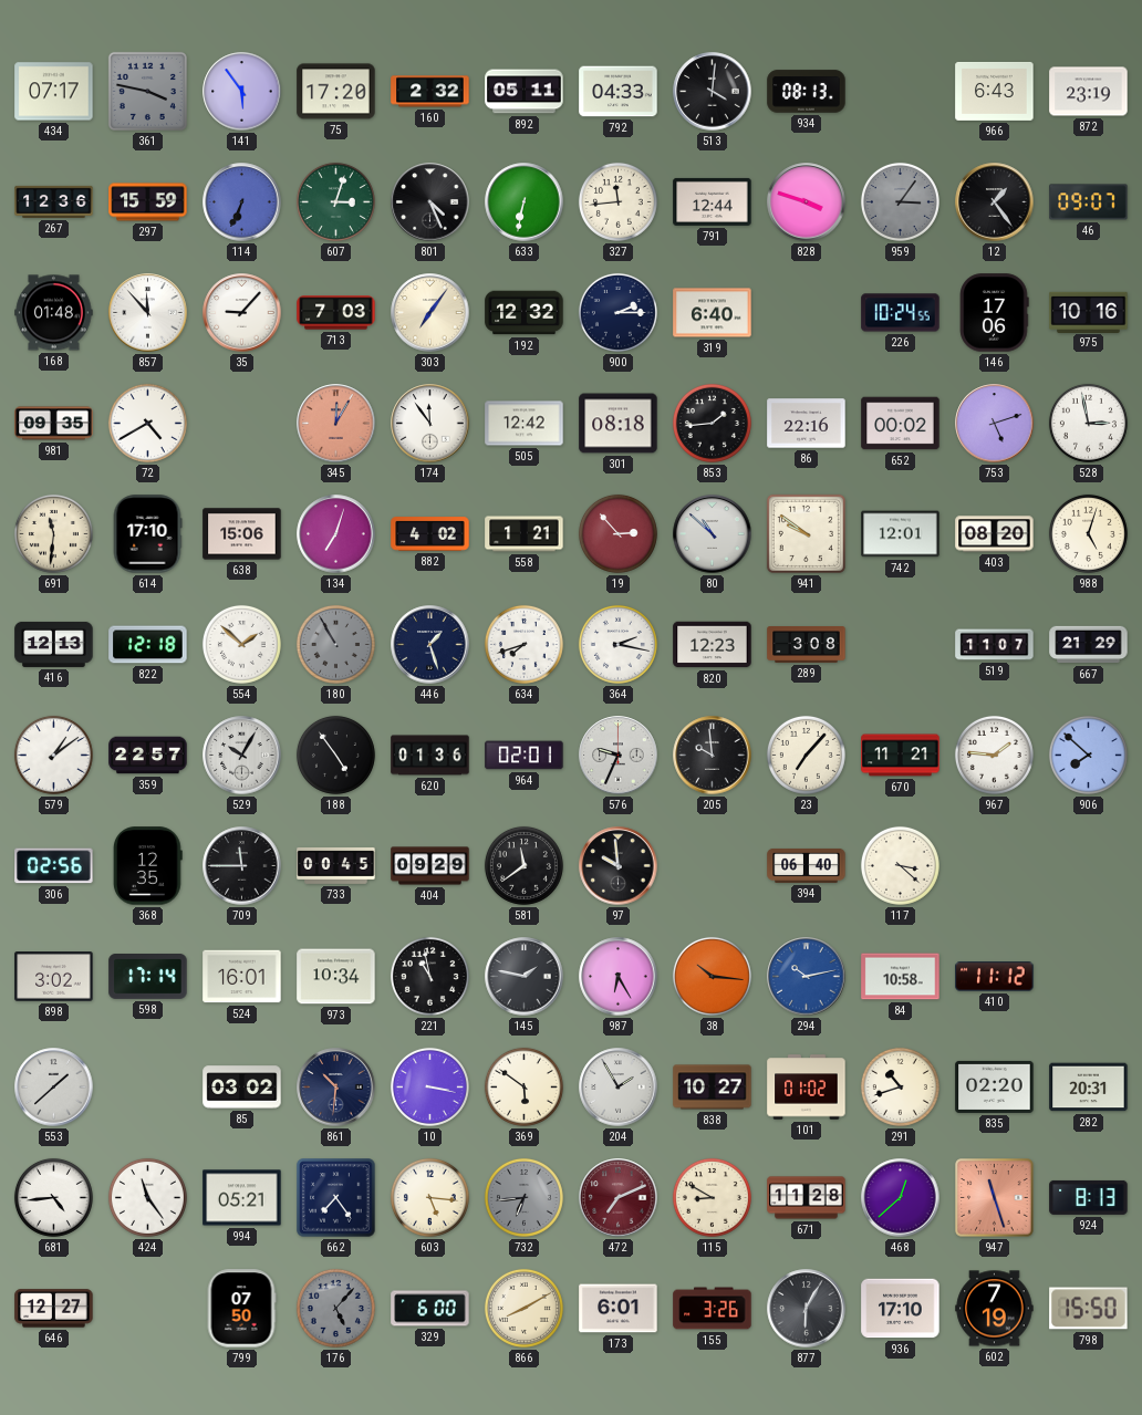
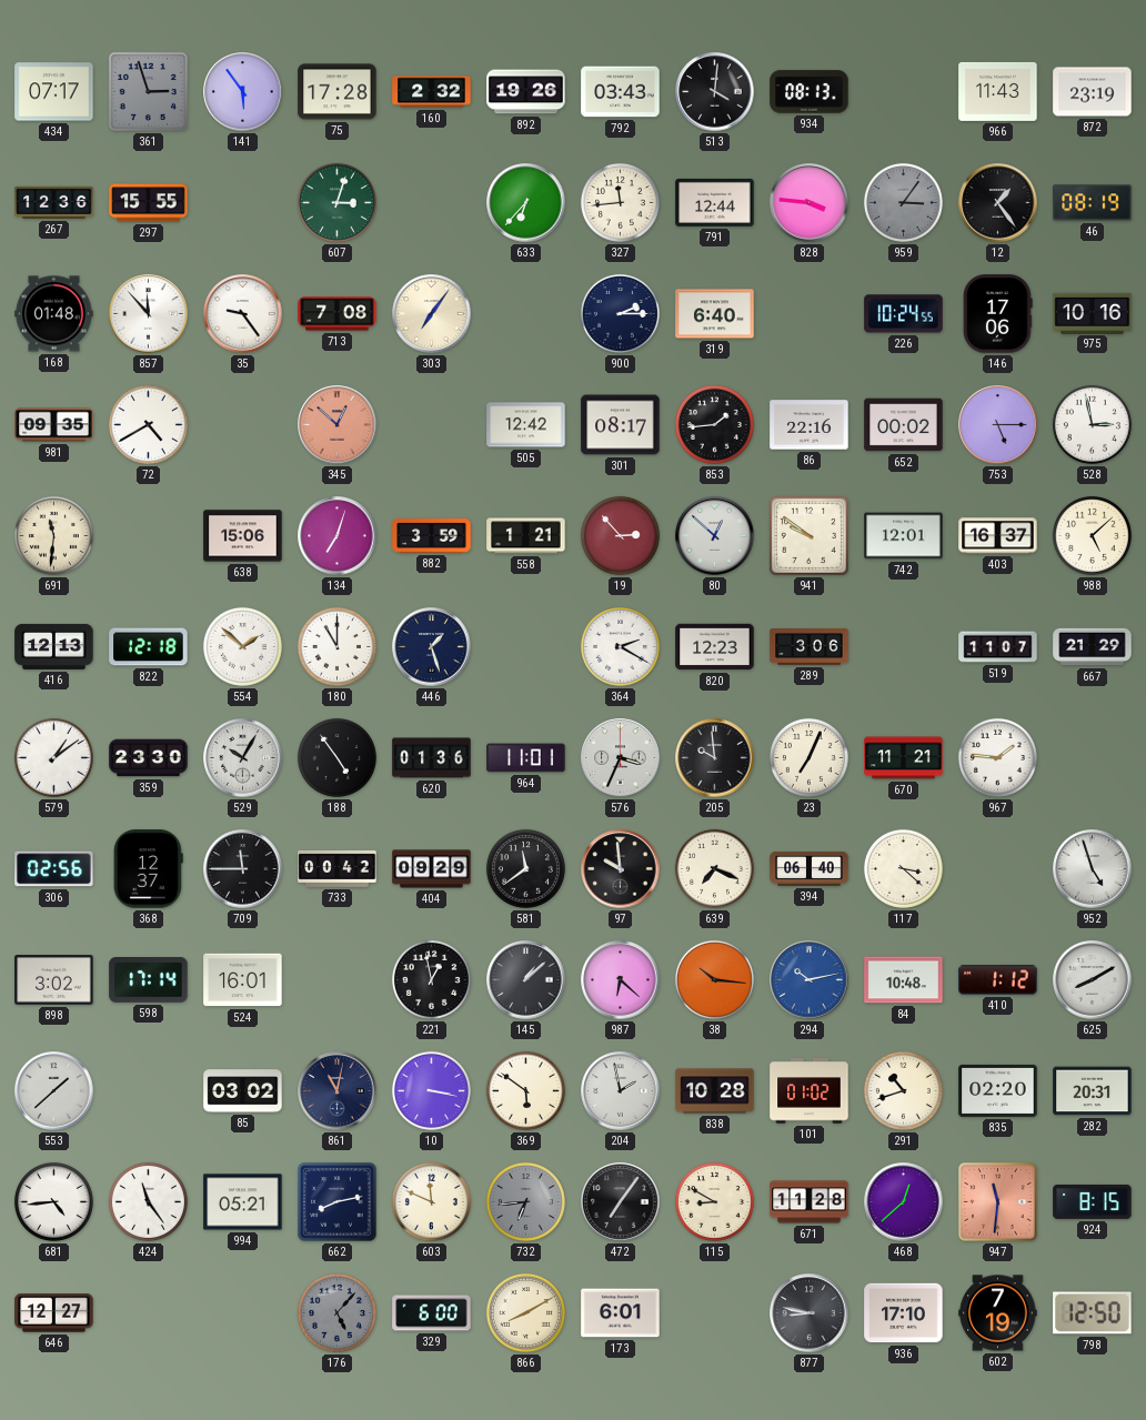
361: 3:47 -> 2:57 (148, 91)
75: 17:20 -> 17:28 (338, 92)
892: 05:11 -> 19:26 (526, 92)
792: 04:33 -> 03:43 (621, 92)
966: 6:43 -> 11:43 (998, 91)
297: 15:59 -> 15:55 (149, 203)
114: 6:34 -> none (242, 202)
801: 4:26 -> none (430, 202)
633: 6:32 -> 6:37 (526, 203)
828: 3:48 -> 3:46 (810, 203)
46: 09:07 -> 08:19 (1093, 203)
35: 9:07 -> 9:24 (243, 314)
713: 7:03 -> 7:08 (338, 314)
192: 12:32 -> none (525, 313)
345: 12:05 -> 12:52 (338, 425)
174: 11:54 -> none (430, 424)
301: 08:18 -> 08:17 (621, 425)
753: 5:12 -> 5:15 (998, 425)
614: 17:10 -> none (147, 534)
882: 4:02 -> 3:59 (432, 536)
80: 10:52 -> 12:52 (715, 536)
403: 08:20 -> 16:37 (998, 536)
988: 5:03 -> 5:08 (1092, 535)
180: 10:55 -> 11:00 (336, 646)
180 dial: grey -> white (336, 646)
634: 7:42 -> none (523, 644)
364: 2:17 -> 2:20 (620, 646)
289: 3:08 -> 3:06 (810, 647)
359: 22:57 -> 23:30 (149, 758)
964: 02:01 -> 11:01 (526, 758)
576: 9:34 -> 3:34 (621, 758)
23: 7:07 -> 7:04 (808, 757)
906: 7:52 -> none (1088, 755)
368: 12:35 -> 12:37 (148, 869)
733: 00:45 -> 00:42 (338, 868)
639: none -> 7:19 (714, 868)
952: none -> 4:57 (1093, 869)
973: 10:34 -> none (336, 977)
221: 10:58 -> 12:58 (431, 979)
145: 1:47 -> 1:08 (526, 980)
987: 6:25 -> 6:22 (621, 980)
84: 10:58 -> 10:48 (904, 980)
410: 11:12 -> 1:12 (998, 980)
625: none -> 8:10 (1093, 980)
861: 10:31 -> 11:02 (338, 1091)
204: 1:55 -> 1:58 (621, 1091)
838: 10:27 -> 10:28 (715, 1091)
662: 7:24 -> 8:13 (338, 1202)
603: 5:16 -> 11:49 (431, 1201)
472: 7:11 -> 7:06 (621, 1202)
472 dial: burgundy -> black (621, 1202)
947: 11:27 -> 11:31 (998, 1202)
924: 8:13 -> 8:15 (1093, 1201)
799: 07:50 -> none (241, 1309)
155: 3:26 -> none (713, 1309)
877: 6:05 -> 8:47 (810, 1313)
798: 15:50 -> 12:50 (1093, 1313)
